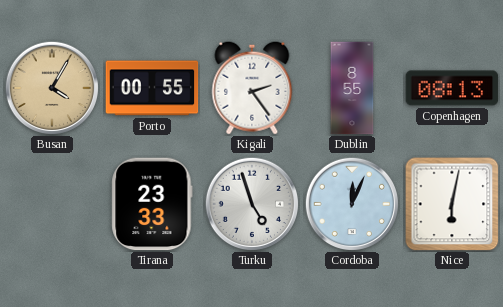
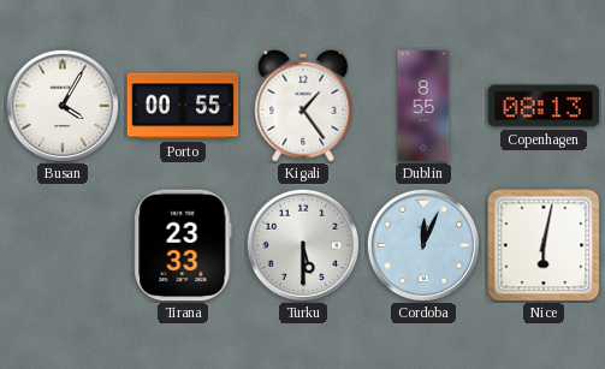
Busan dial: champagne -> white (61, 105)
Kigali: 2:24 -> 1:24 (303, 106)
Turku: 4:57 -> 5:30 (302, 244)
